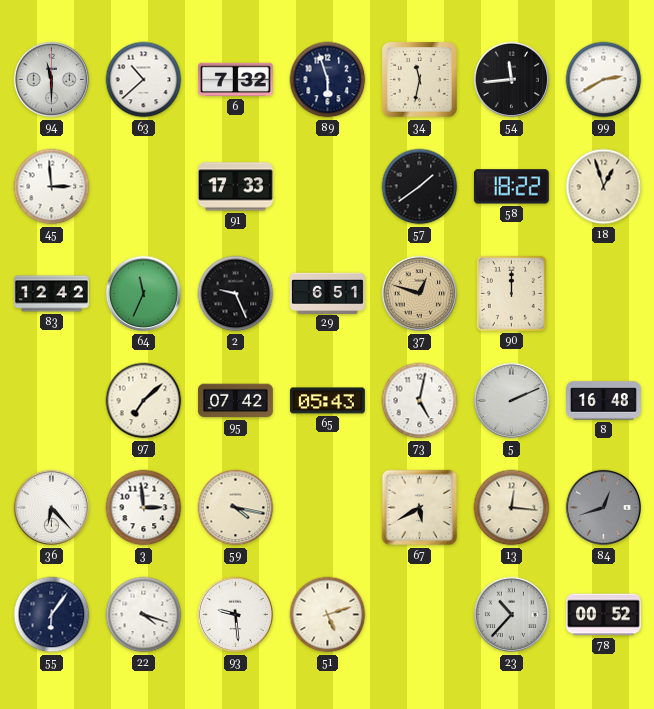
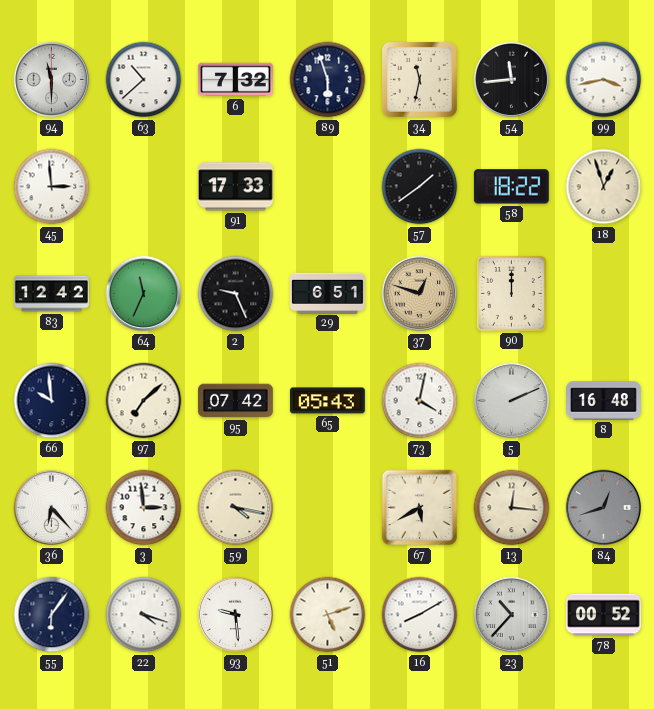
99: 2:40 -> 3:43 (604, 80)
66: none -> 9:59 (52, 401)
73: 5:02 -> 4:02 (420, 401)
16: none -> 8:10 (420, 615)
